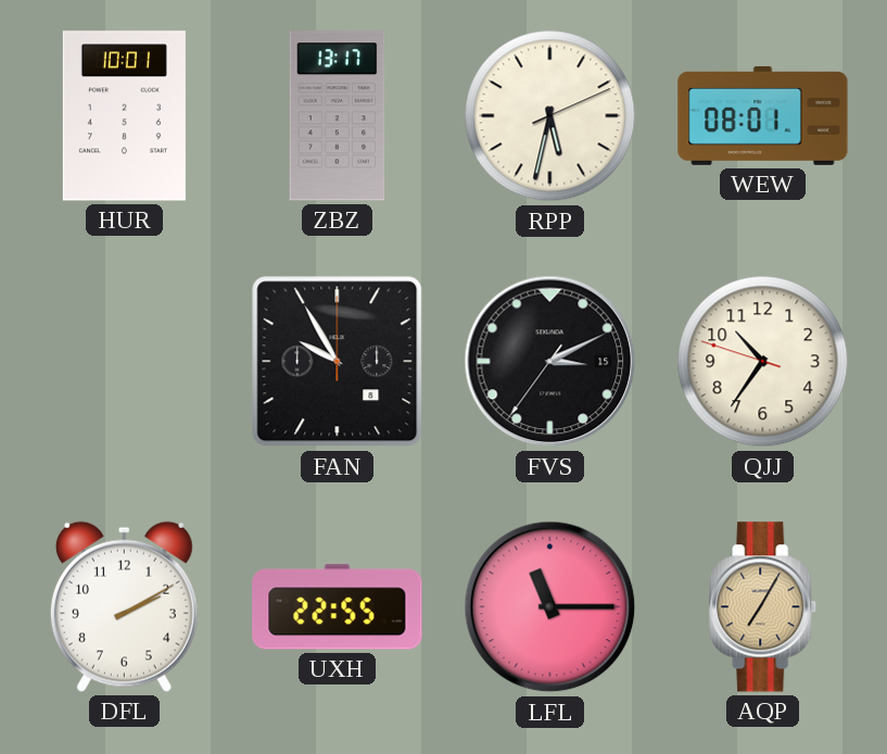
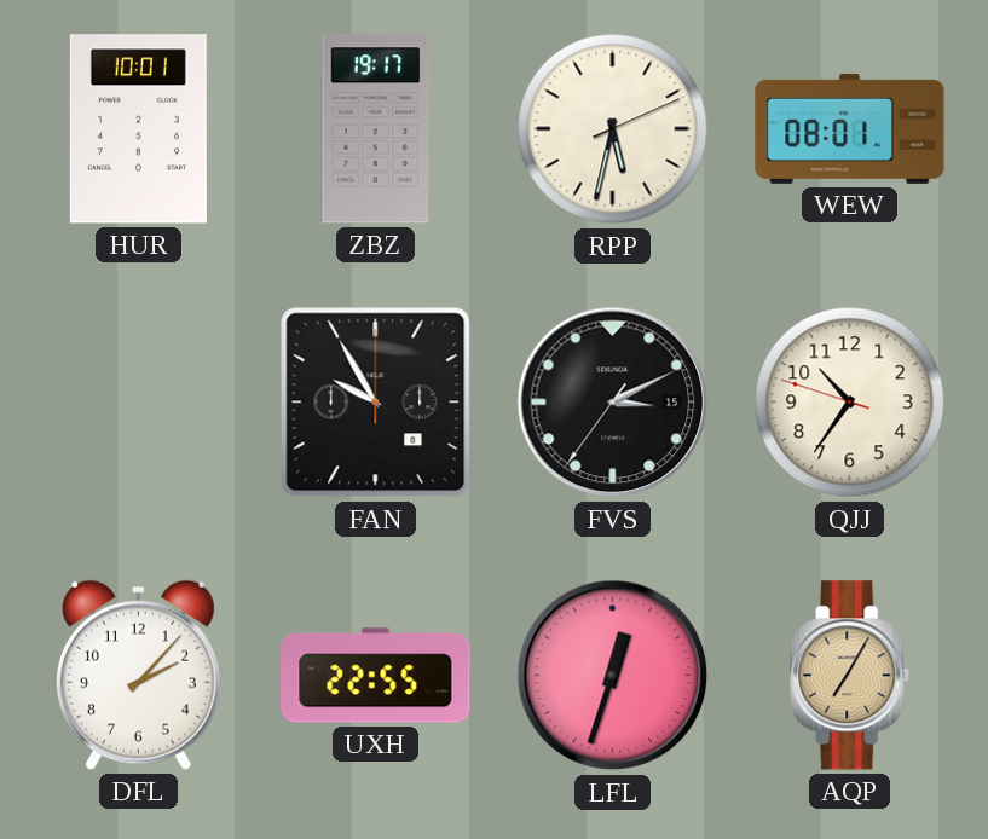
ZBZ: 13:17 -> 19:17 (376, 129)
DFL: 2:10 -> 2:07 (138, 675)
LFL: 11:15 -> 12:33 (613, 676)
